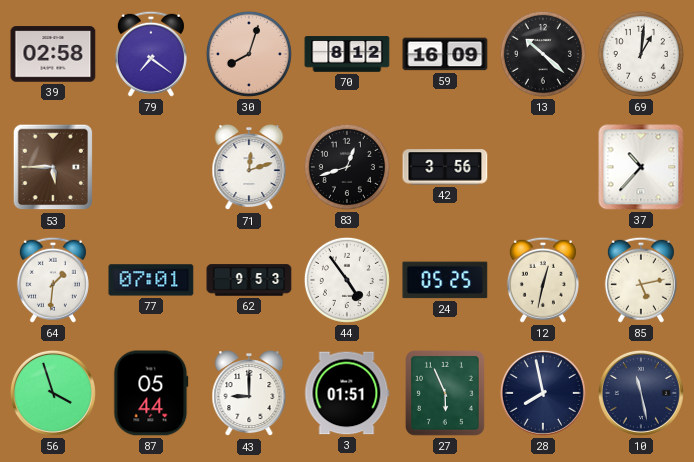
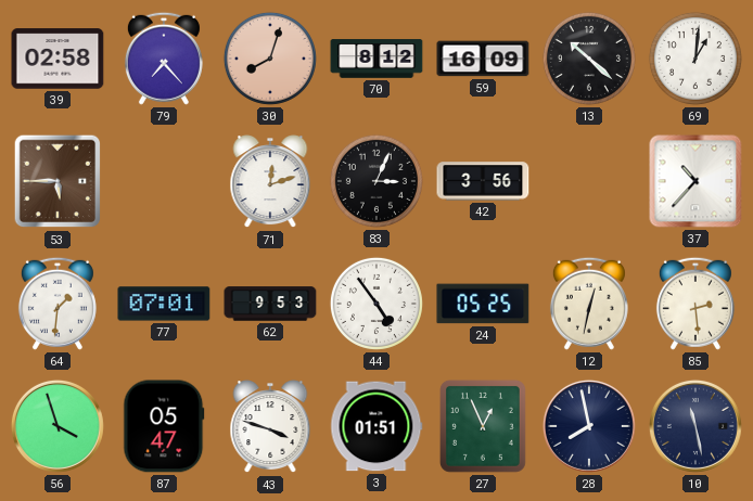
79: 7:21 -> 7:23 (164, 59)
83: 12:42 -> 3:04 (376, 181)
85: 5:13 -> 2:29 (695, 304)
87: 05:44 -> 05:47 (164, 426)
43: 9:00 -> 3:48 (270, 427)
27: 5:56 -> 12:56 (483, 426)
